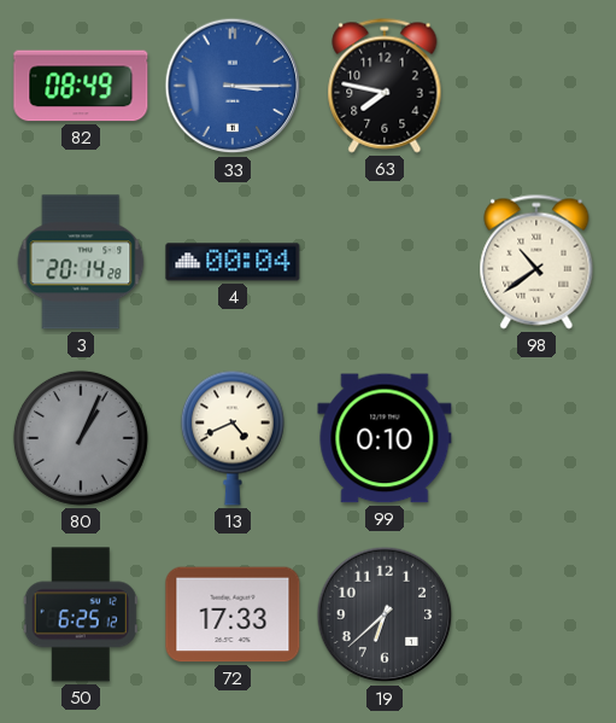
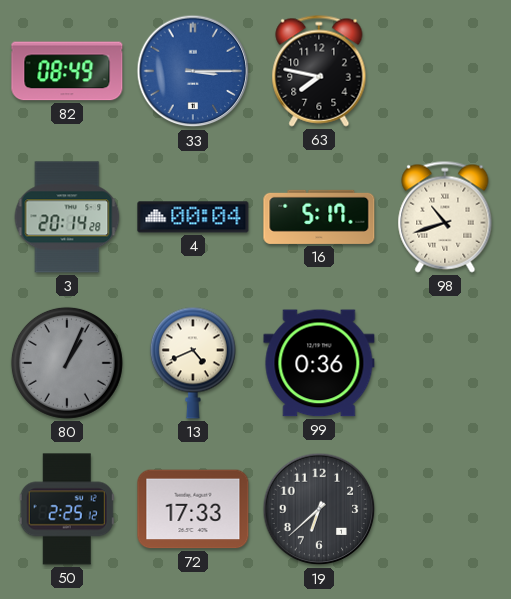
16: none -> 5:17 (319, 217)
98: 10:39 -> 10:42 (445, 217)
99: 0:10 -> 0:36 (319, 363)
50: 6:25 -> 2:25 (67, 509)
